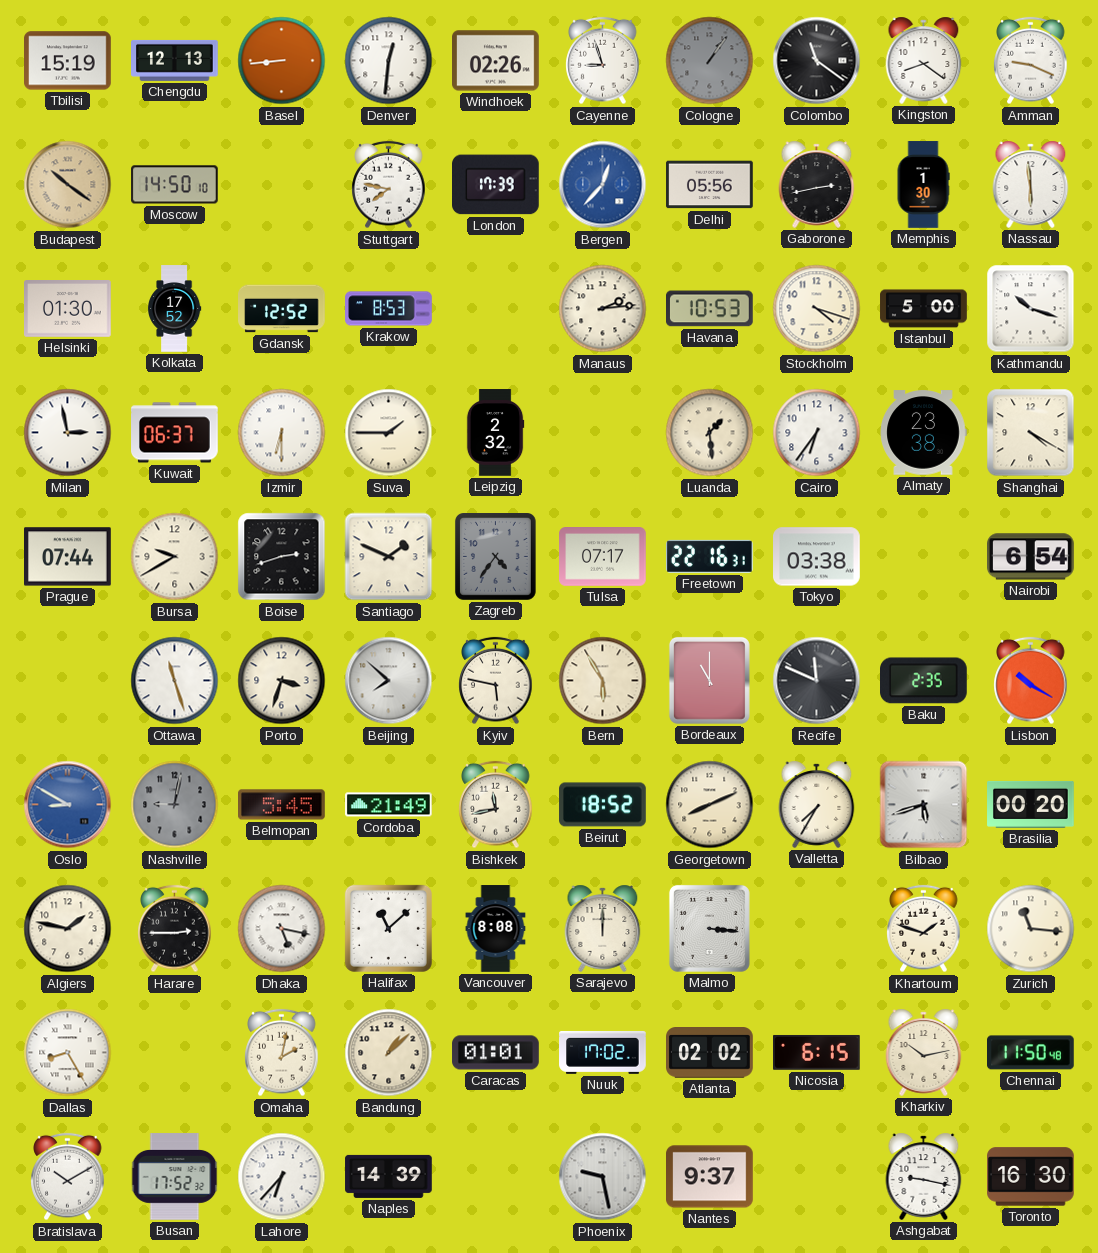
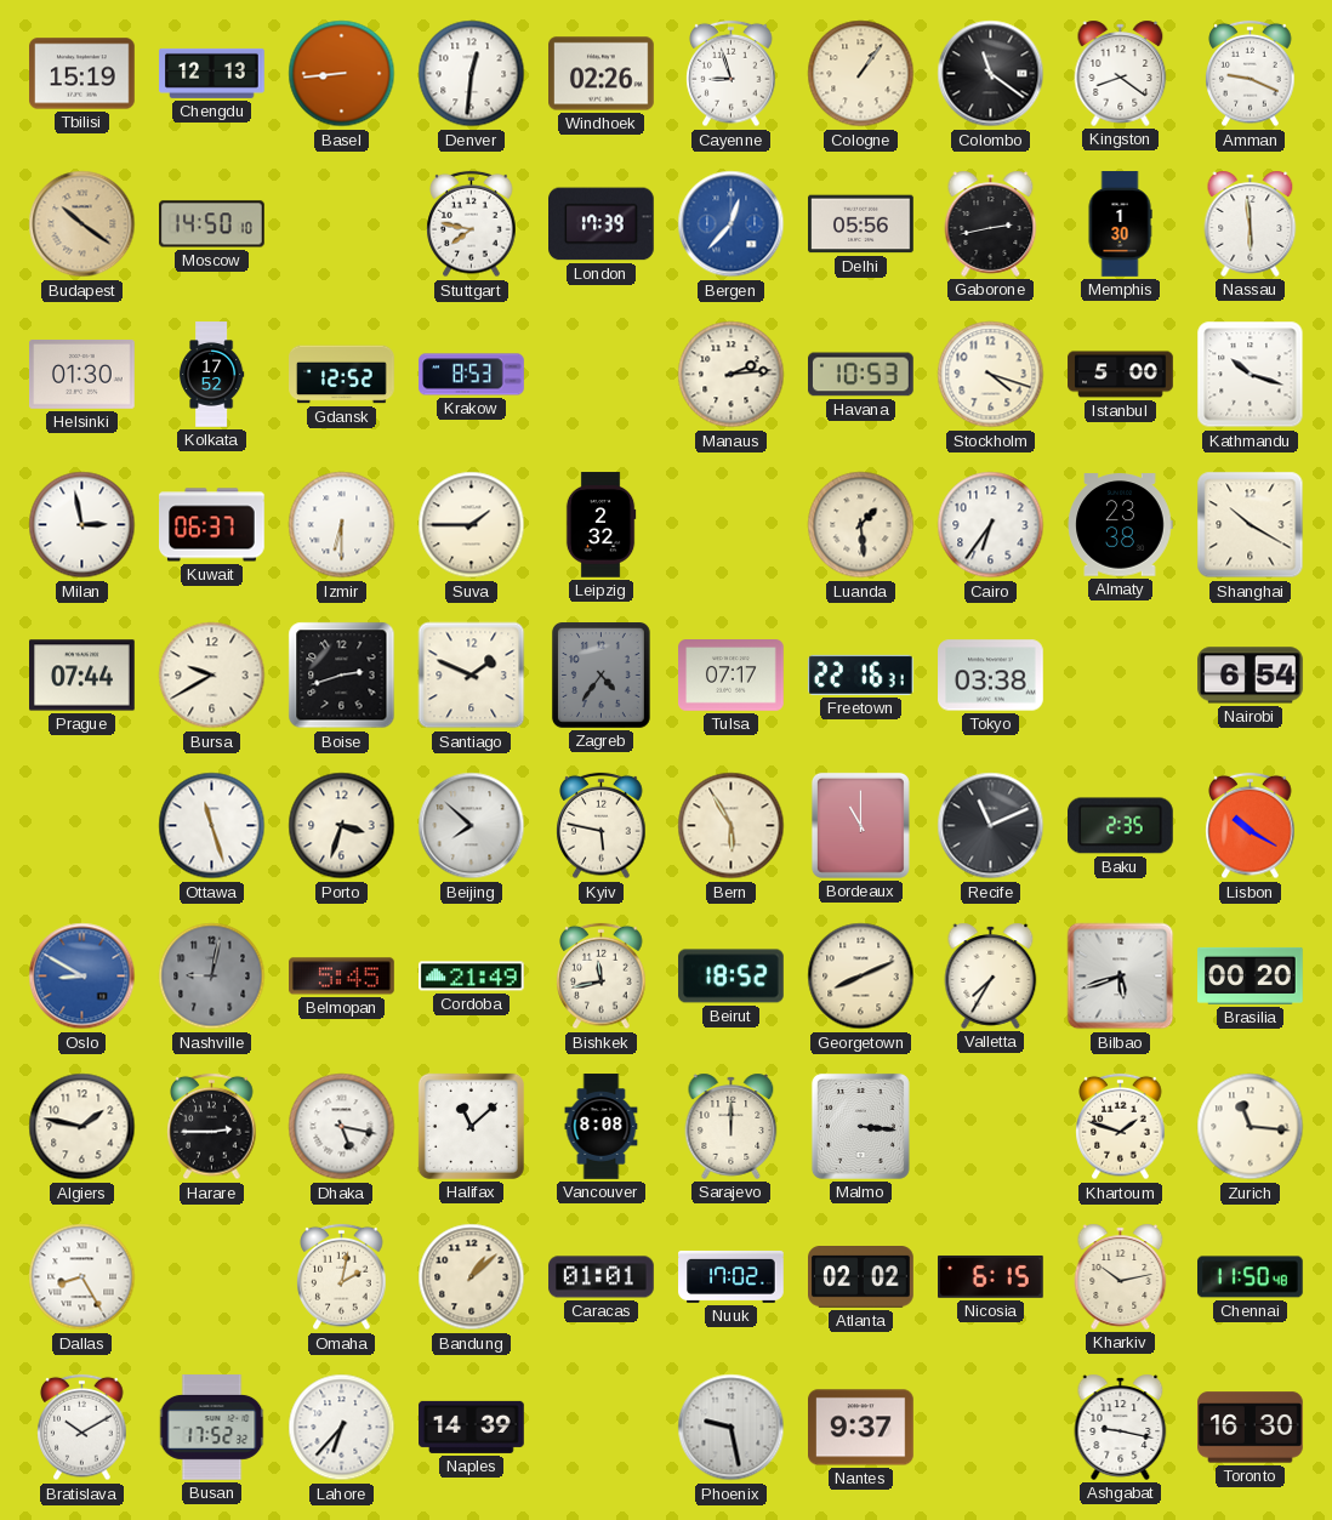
Cologne dial: grey -> cream (861, 74)
Shanghai: 4:20 -> 10:20 (1251, 525)
Recife: 11:49 -> 11:11 (991, 826)
